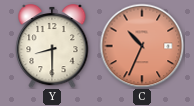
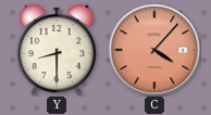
C: 10:34 -> 4:07 (154, 50)
